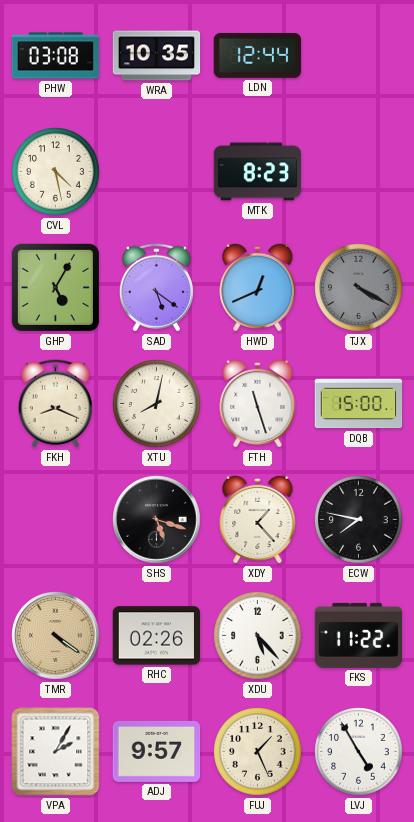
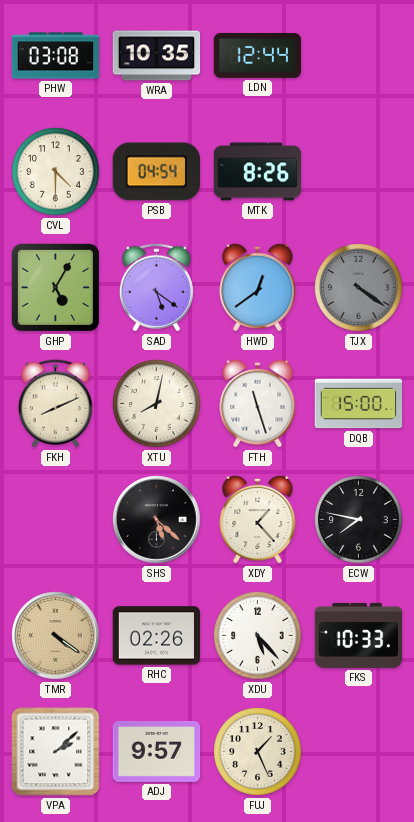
CVL: 4:28 -> 4:30 (56, 172)
PSB: none -> 04:54 (156, 172)
MTK: 8:23 -> 8:26 (258, 172)
HWD: 12:41 -> 12:39 (258, 287)
TJX: 4:20 -> 4:21 (359, 288)
FKH: 8:19 -> 8:11 (55, 404)
SHS: 5:18 -> 5:22 (157, 520)
FKS: 11:22 -> 10:33 (359, 635)
VPA: 2:05 -> 2:08 (56, 752)
LVJ: 4:55 -> none (359, 752)
